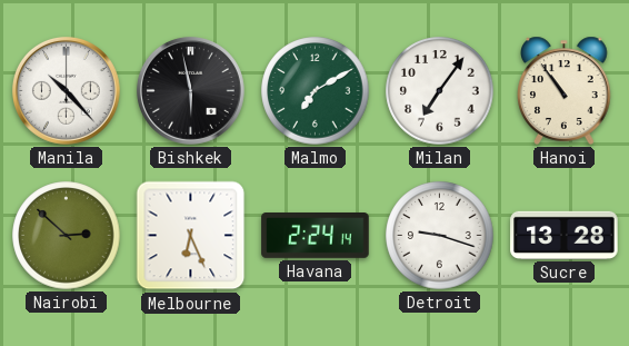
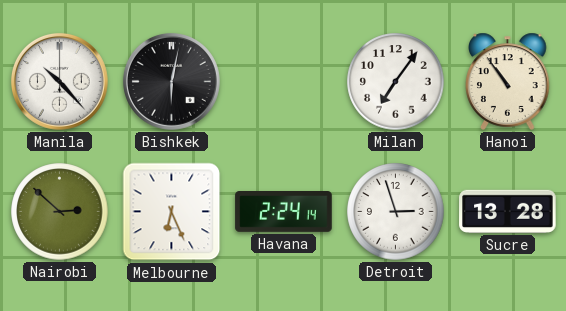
Bishkek: 5:58 -> 6:02 (171, 81)
Malmo: 7:10 -> none (316, 91)
Detroit: 9:18 -> 2:57 (396, 212)
